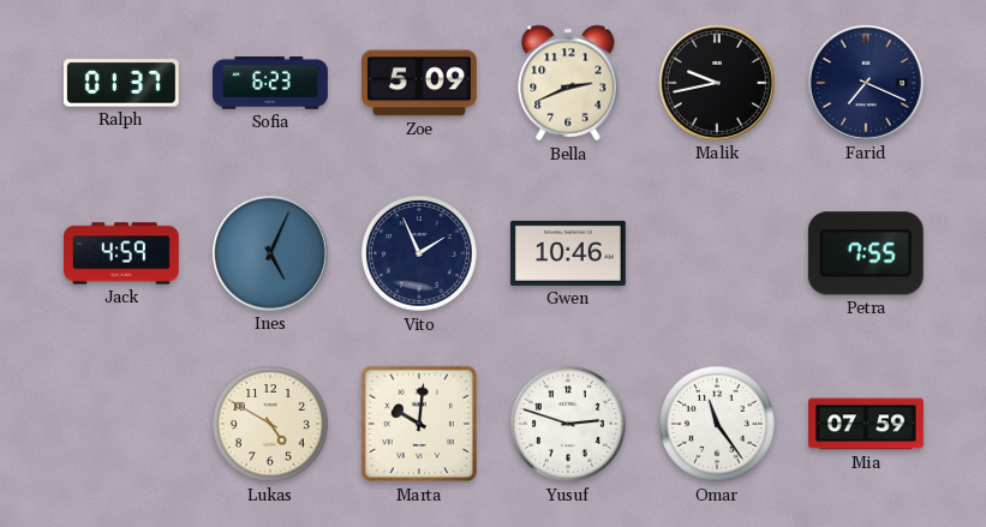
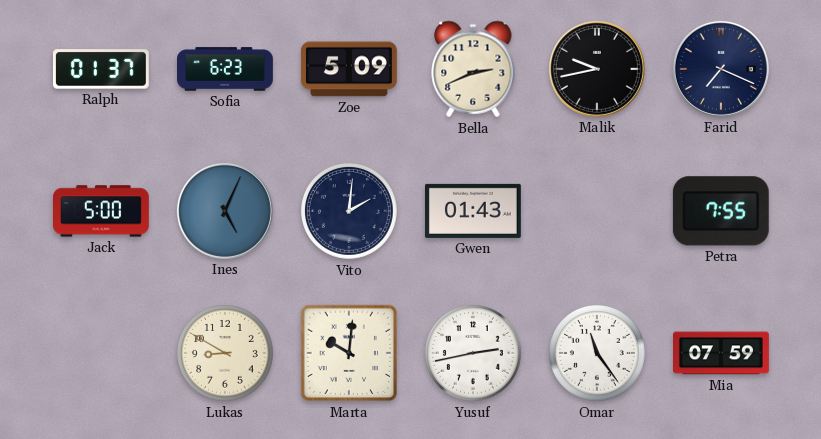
Jack: 4:59 -> 5:00 (102, 211)
Vito: 1:56 -> 2:01 (350, 212)
Gwen: 10:46 -> 01:43 (473, 211)
Lukas: 4:50 -> 8:50 (226, 354)
Yusuf: 2:48 -> 2:43 (474, 354)
